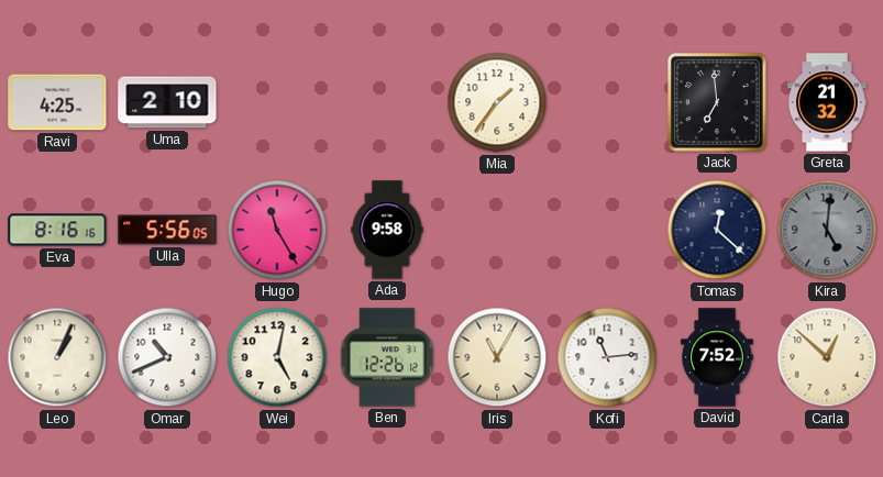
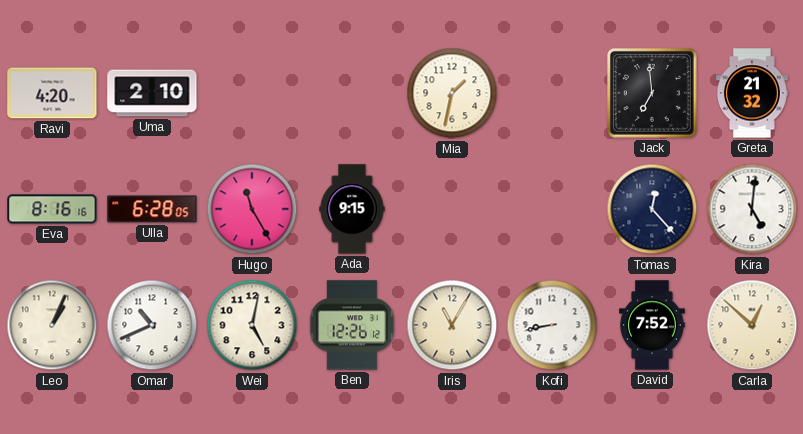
Ravi: 4:25 -> 4:20 (52, 93)
Mia: 1:36 -> 1:32 (452, 93)
Ulla: 5:56 -> 6:28 (152, 209)
Ada: 9:58 -> 9:15 (352, 209)
Tomas: 12:22 -> 12:23 (652, 209)
Kira dial: grey -> white (752, 209)
Kofi: 11:14 -> 8:43 (552, 325)
